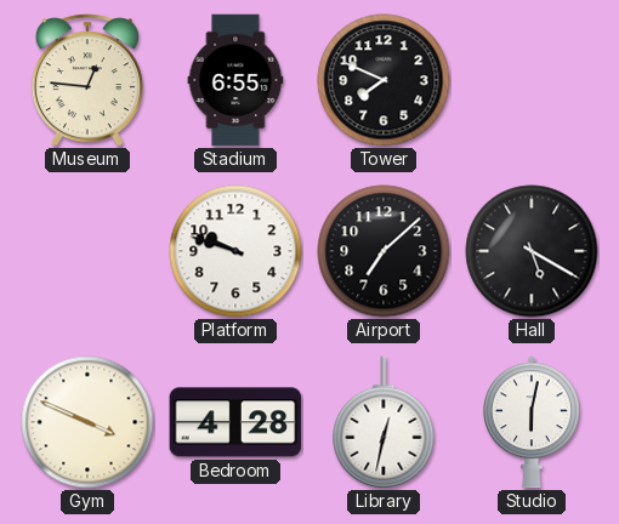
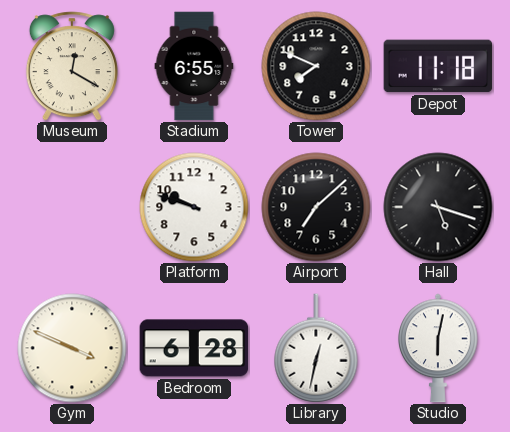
Museum: 12:46 -> 12:20 (72, 66)
Depot: none -> 11:18 (438, 66)
Hall: 5:20 -> 5:18 (438, 207)
Bedroom: 4:28 -> 6:28 (194, 348)
